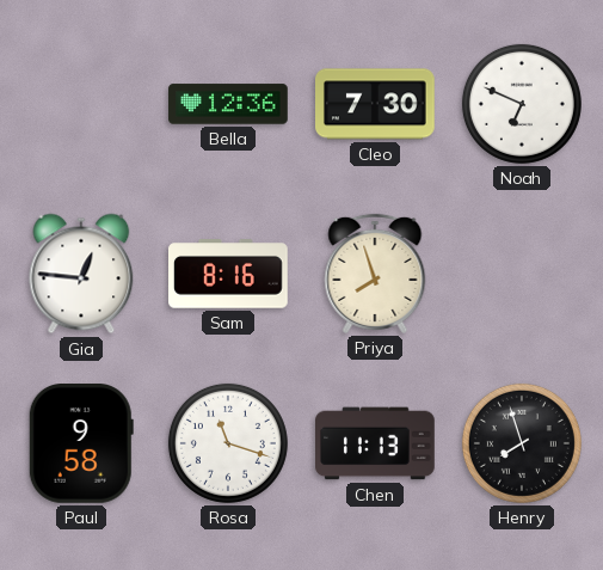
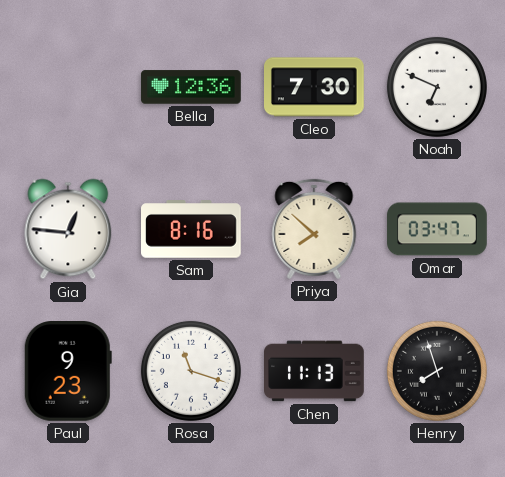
Priya: 7:57 -> 7:52 (314, 229)
Omar: none -> 03:47 (437, 229)
Paul: 9:58 -> 9:23 (68, 372)
